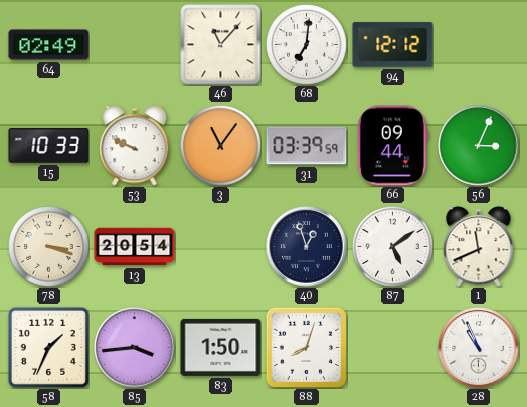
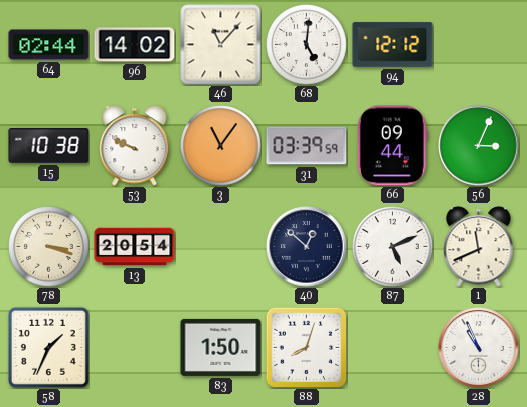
64: 02:49 -> 02:44 (49, 45)
96: none -> 14:02 (135, 45)
68: 7:01 -> 5:01 (307, 45)
15: 10:33 -> 10:38 (49, 146)
40: 12:57 -> 12:52 (307, 247)
87: 5:09 -> 5:11 (393, 247)
85: 3:44 -> none (135, 348)
